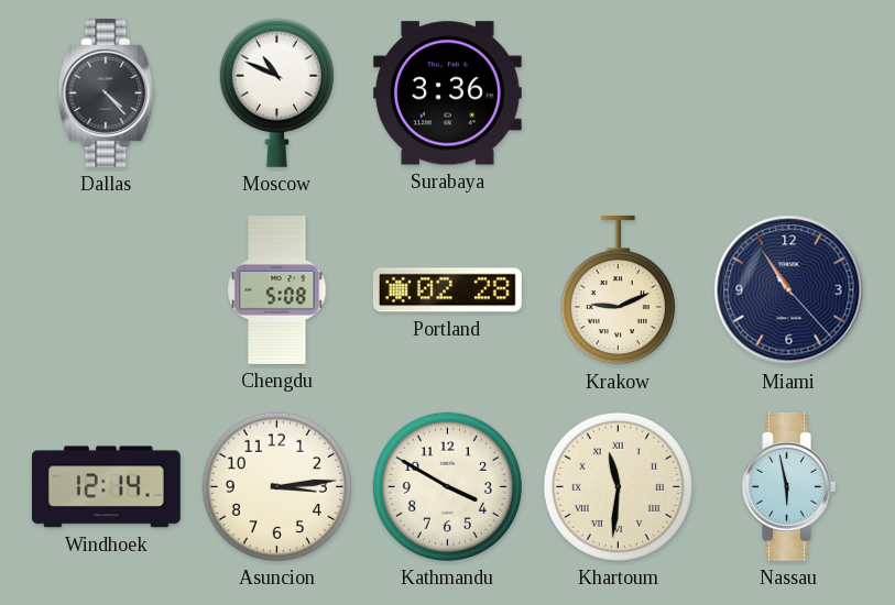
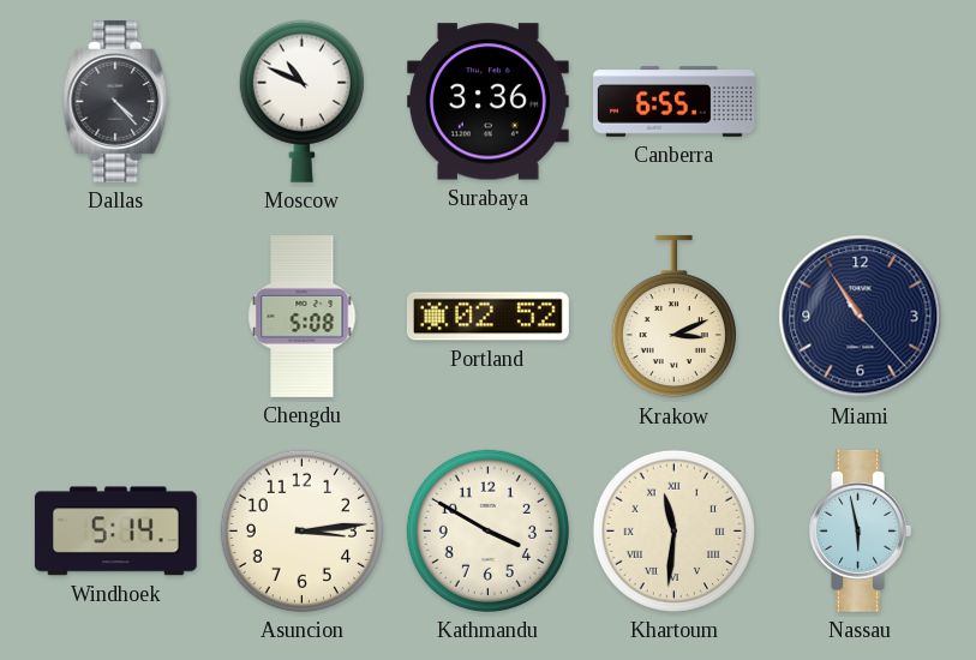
Canberra: none -> 6:55 (675, 102)
Portland: 02:28 -> 02:52 (487, 317)
Krakow: 9:11 -> 3:11 (673, 317)
Windhoek: 12:14 -> 5:14 (115, 532)
